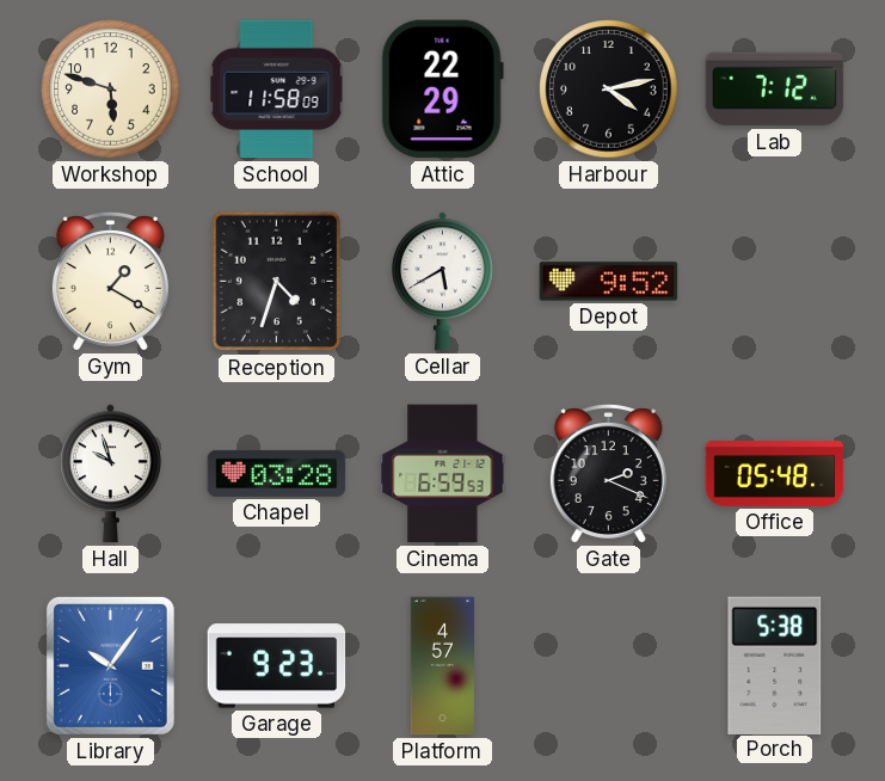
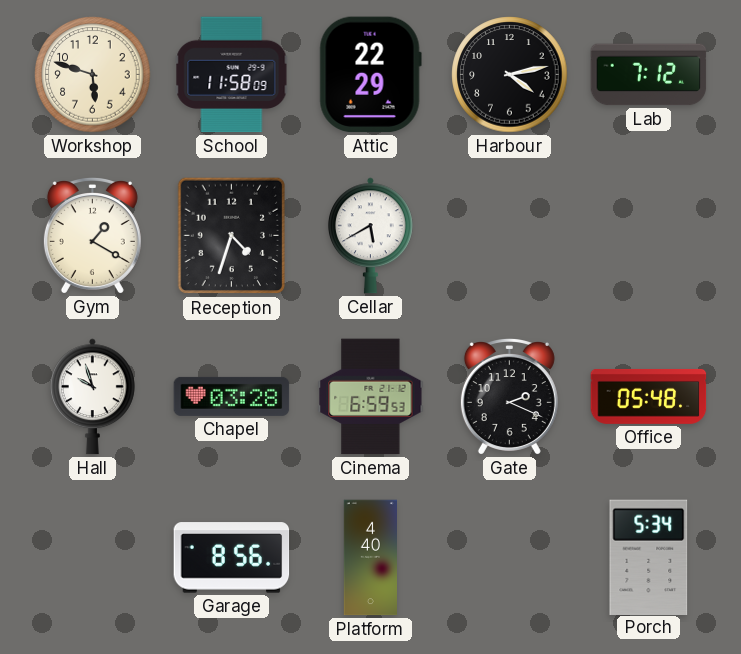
Depot: 9:52 -> none (609, 282)
Library: 10:06 -> none (110, 665)
Garage: 9:23 -> 8:56 (232, 558)
Platform: 4:57 -> 4:40 (370, 558)
Porch: 5:38 -> 5:34 (649, 557)
